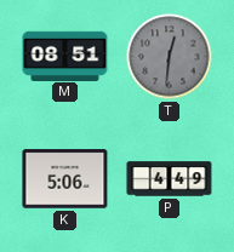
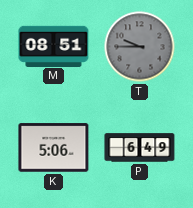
T: 12:31 -> 9:45 (140, 47)
P: 4:49 -> 6:49 (140, 148)
